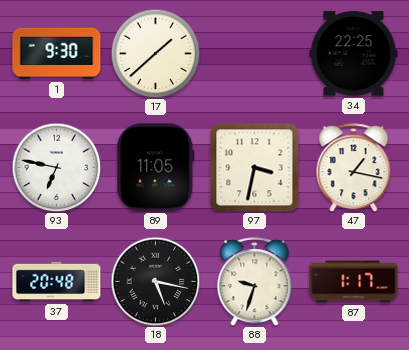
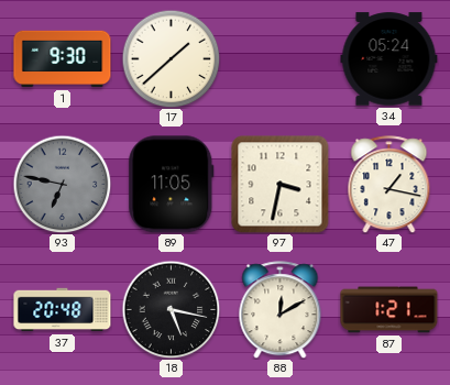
34: 22:25 -> 05:24 (389, 59)
93 dial: white -> grey (62, 184)
88: 9:33 -> 12:10 (281, 310)
87: 1:17 -> 1:21 (389, 310)
